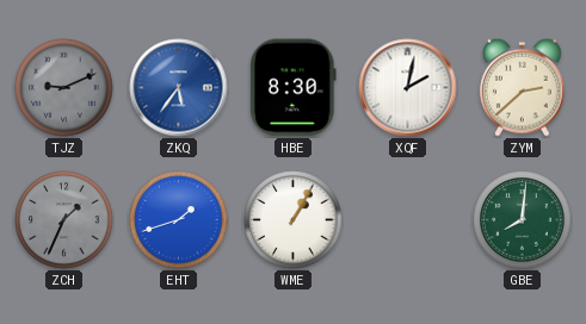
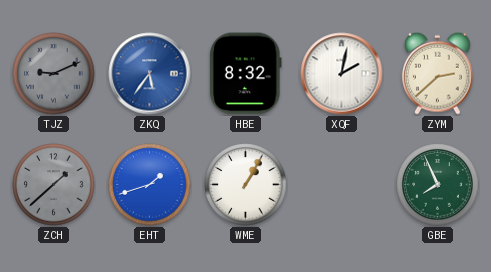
HBE: 8:30 -> 8:32 (246, 74)
ZCH: 1:34 -> 1:38 (54, 185)
GBE: 8:01 -> 7:56 (438, 185)
